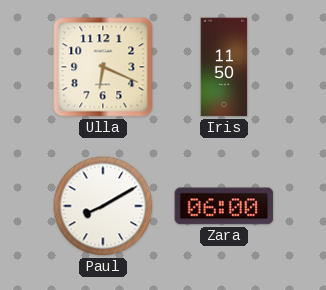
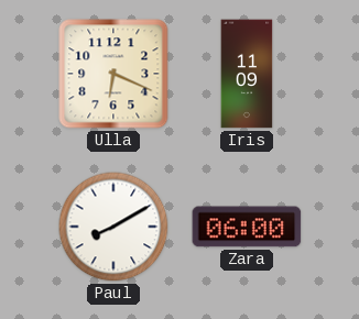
Iris: 11:50 -> 11:09 (247, 74)
